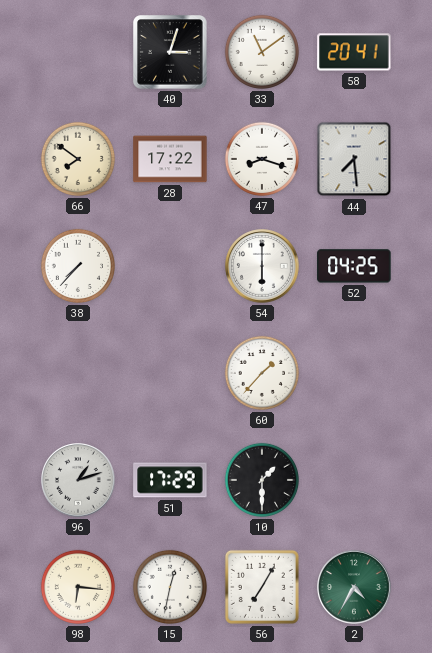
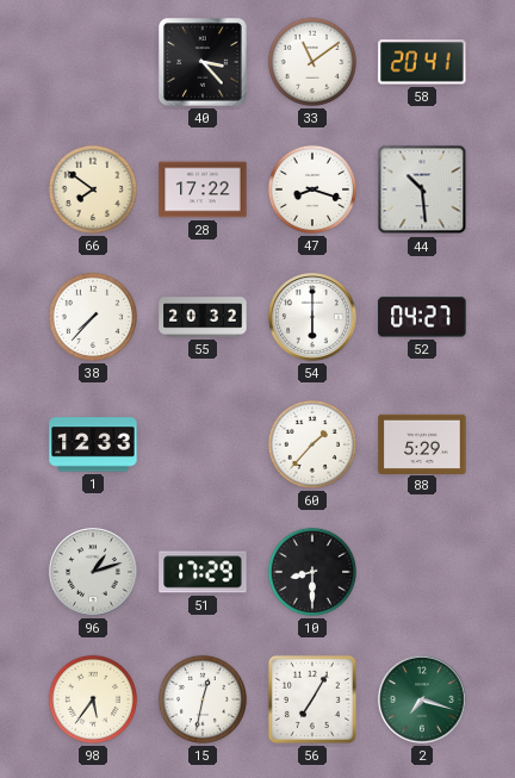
40: 3:03 -> 3:23 (203, 62)
44: 7:29 -> 10:29 (422, 189)
55: none -> 20:32 (203, 317)
52: 04:25 -> 04:27 (422, 317)
1: none -> 12:33 (93, 444)
88: none -> 5:29 (422, 443)
10: 1:30 -> 8:30 (312, 572)
98: 6:16 -> 5:36 (93, 699)
2: 4:35 -> 7:18 (422, 699)
